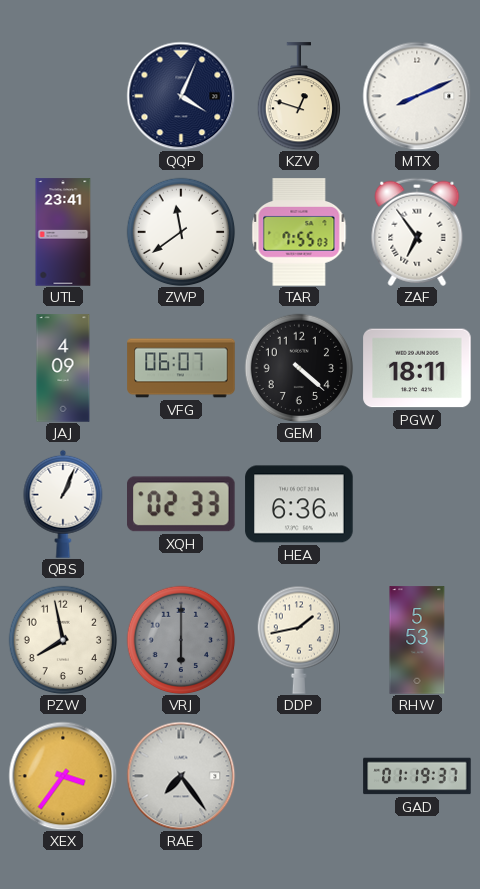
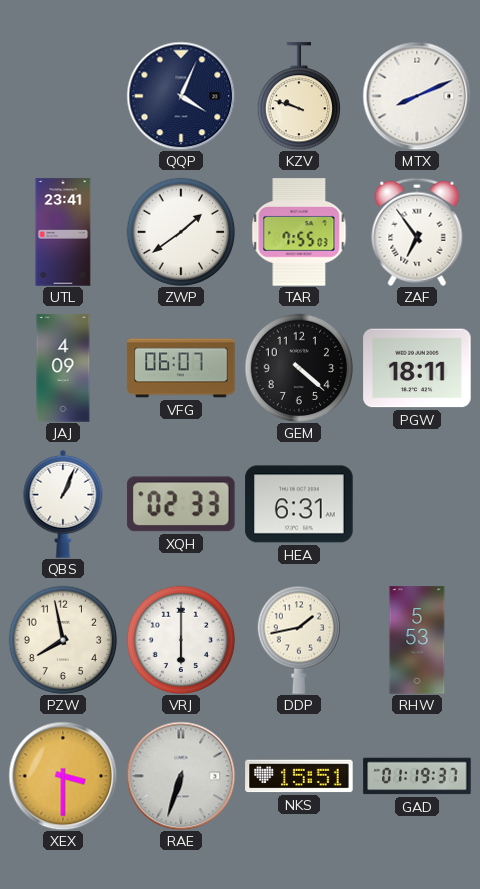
KZV: 12:48 -> 9:48 (298, 96)
ZWP: 11:39 -> 1:39 (181, 232)
HEA: 6:36 -> 6:31 (299, 504)
VRJ dial: grey -> white (181, 640)
XEX: 3:36 -> 3:30 (63, 776)
RAE: 7:24 -> 6:33 (181, 776)
NKS: none -> 15:51 (299, 776)
